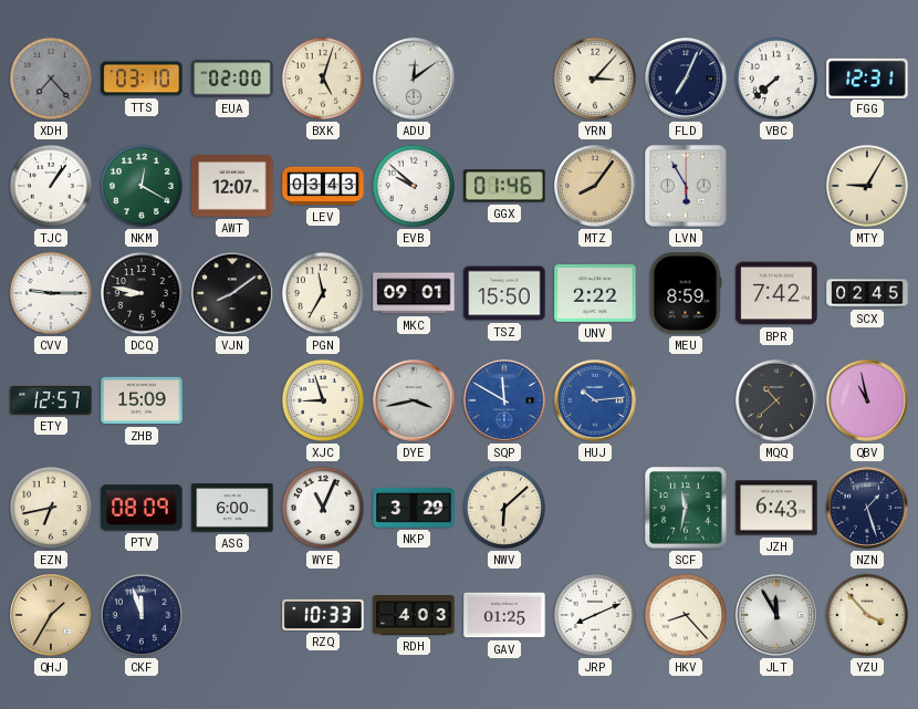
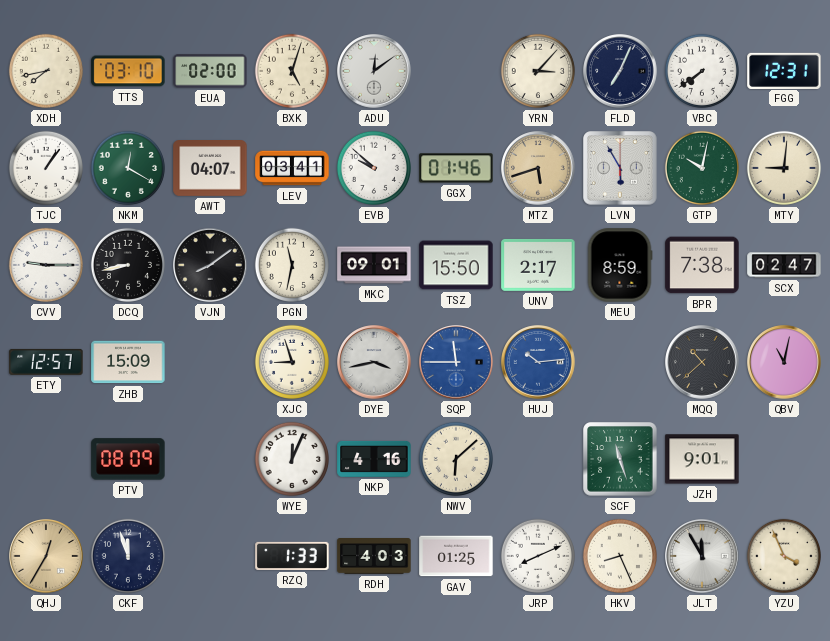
XDH: 7:23 -> 7:43 (46, 71)
XDH dial: grey -> cream (46, 71)
VBC: 7:38 -> 7:39 (702, 71)
AWT: 12:07 -> 04:07 (210, 169)
LEV: 03:43 -> 03:41 (292, 168)
MTZ: 8:06 -> 5:42 (538, 168)
GTP: none -> 10:02 (702, 168)
MTY: 9:05 -> 9:01 (784, 168)
DCQ: 8:47 -> 8:43 (128, 265)
PGN: 11:35 -> 11:32 (292, 265)
UNV: 2:22 -> 2:17 (538, 265)
BPR: 7:42 -> 7:38 (702, 265)
SCX: 02:45 -> 02:47 (784, 265)
SQP: 11:50 -> 11:45 (456, 362)
QBV: 10:58 -> 11:02 (784, 362)
EZN: 6:43 -> none (51, 508)
ASG: 6:00 -> none (232, 508)
WYE: 11:04 -> 12:04 (292, 459)
NKP: 3:29 -> 4:16 (374, 459)
SCF: 11:32 -> 11:27 (620, 459)
JZH: 6:43 -> 9:01 (702, 459)
NZN: 1:27 -> none (867, 508)
QHJ: 1:35 -> 12:35 (46, 556)
RZQ: 10:33 -> 1:33 (292, 556)
HKV: 8:23 -> 8:26 (620, 556)
YZU: 3:53 -> 3:56 (784, 556)
